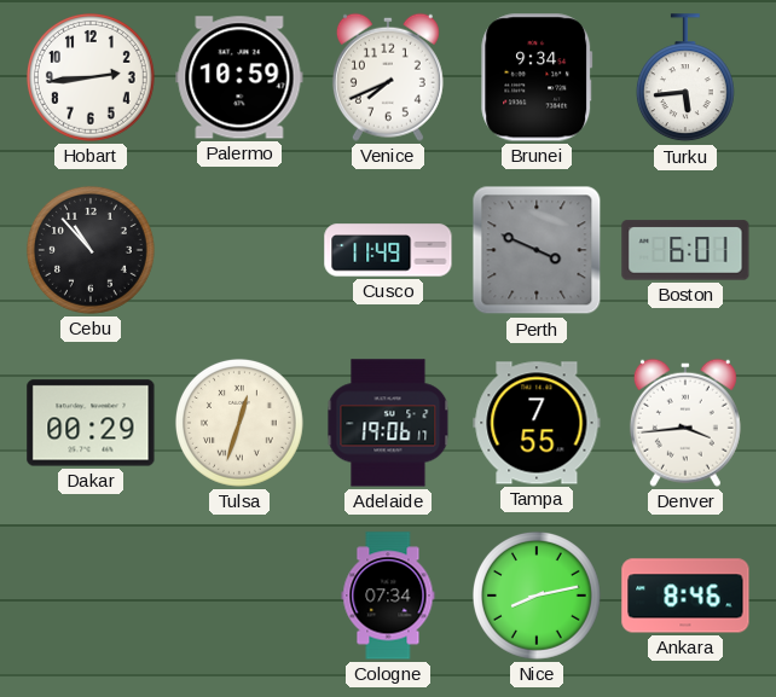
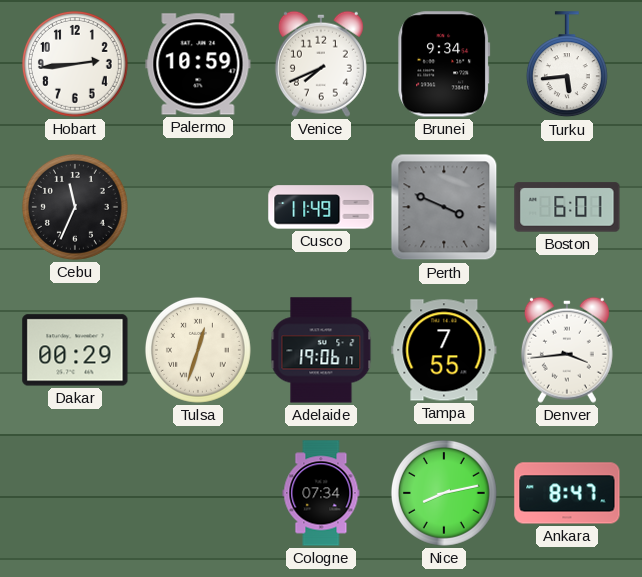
Cebu: 10:53 -> 11:34 (75, 207)
Ankara: 8:46 -> 8:47 (567, 493)
